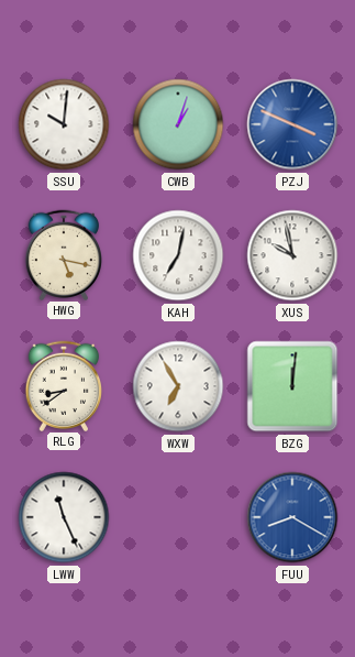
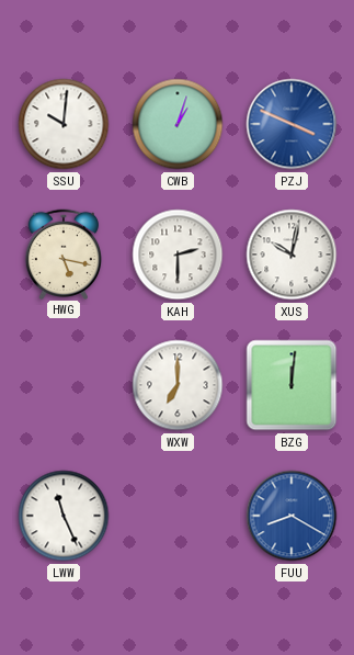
KAH: 7:02 -> 2:30 (178, 255)
XUS: 9:58 -> 10:02 (292, 255)
RLG: 8:39 -> none (63, 385)
WXW: 6:55 -> 7:00 (178, 385)
